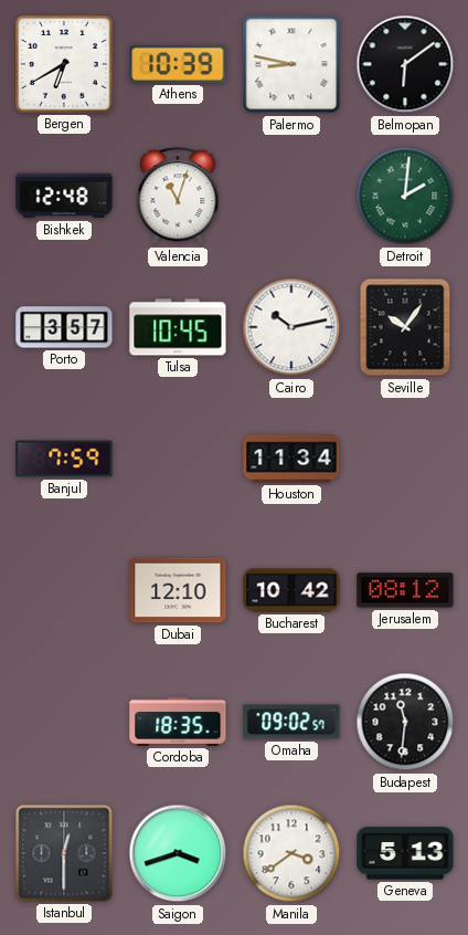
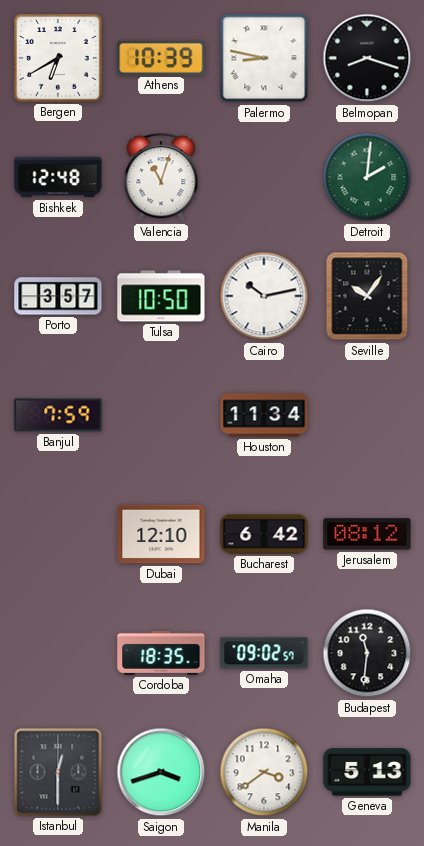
Belmopan: 6:09 -> 8:18 (367, 58)
Tulsa: 10:45 -> 10:50 (161, 296)
Bucharest: 10:42 -> 6:42 (264, 534)
